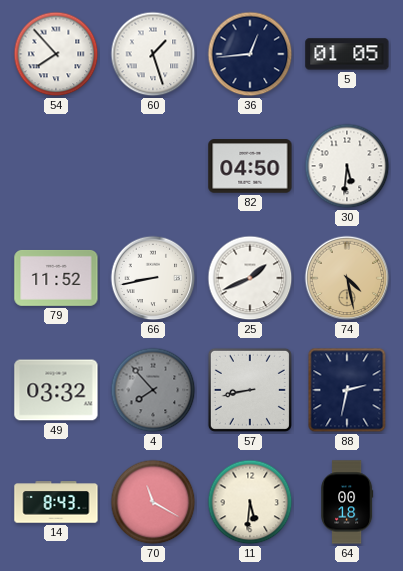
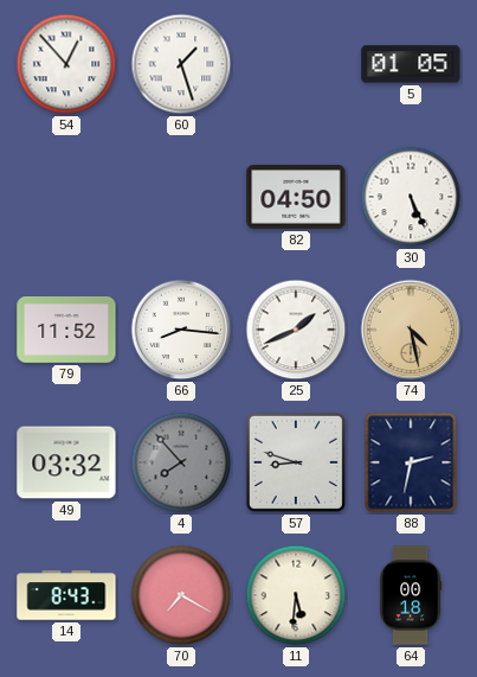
54: 7:53 -> 12:53 (66, 64)
36: 12:44 -> none (250, 54)
30: 5:31 -> 5:26 (411, 197)
66: 8:43 -> 8:16 (181, 330)
57: 8:43 -> 8:48 (296, 462)
70: 11:20 -> 7:20 (181, 595)
